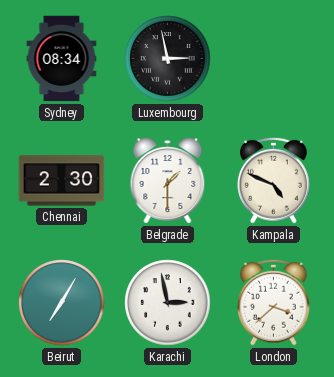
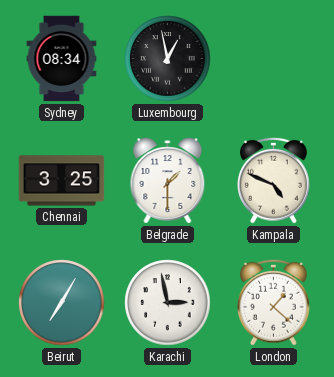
Luxembourg: 2:58 -> 12:58 (168, 59)
Chennai: 2:30 -> 3:25 (62, 181)
London: 3:38 -> 1:22 (274, 302)
